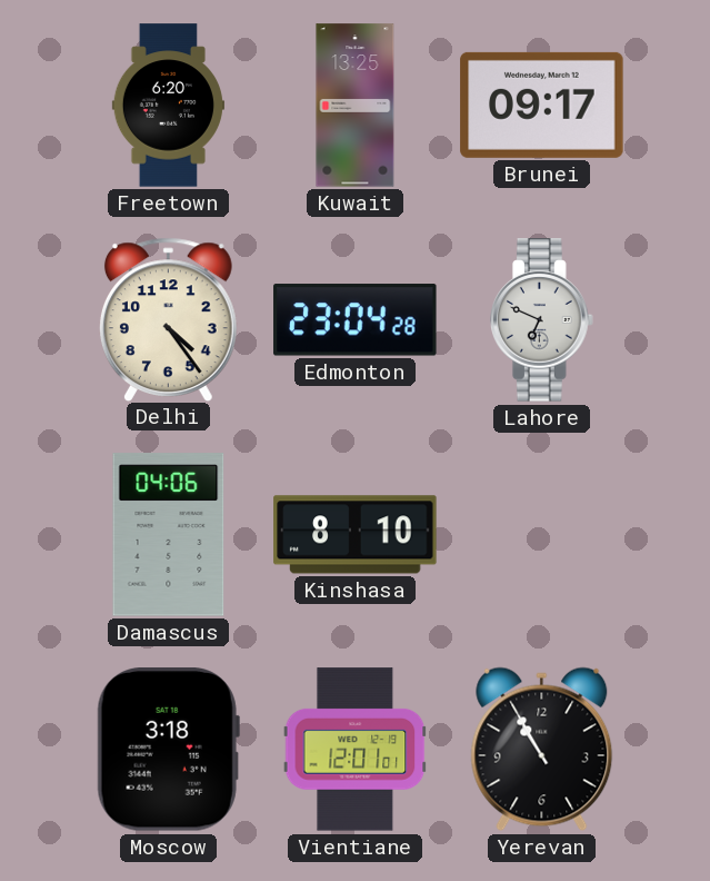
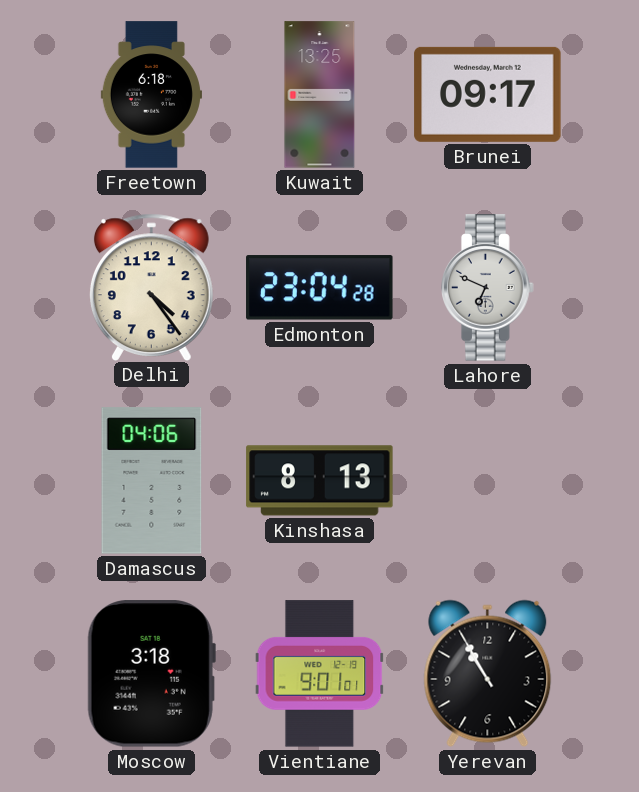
Freetown: 6:20 -> 6:18 (151, 95)
Kinshasa: 8:10 -> 8:13 (320, 481)
Vientiane: 12:01 -> 9:01 (320, 674)
